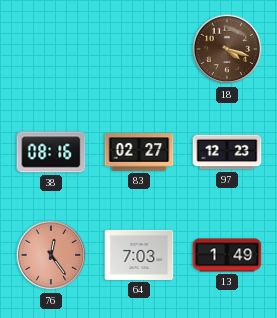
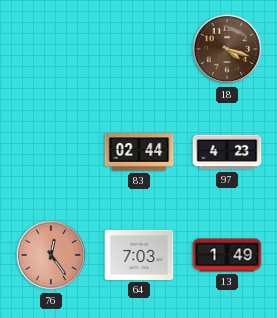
38: 08:16 -> none (51, 152)
83: 02:27 -> 02:44 (139, 152)
97: 12:23 -> 4:23 (227, 152)
